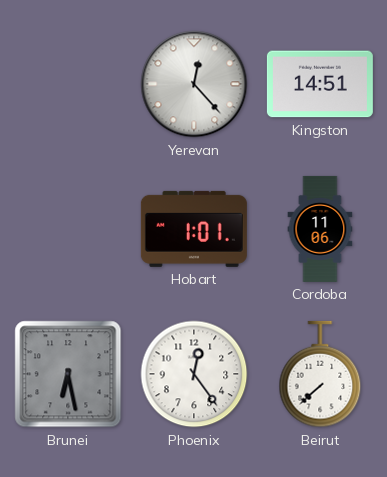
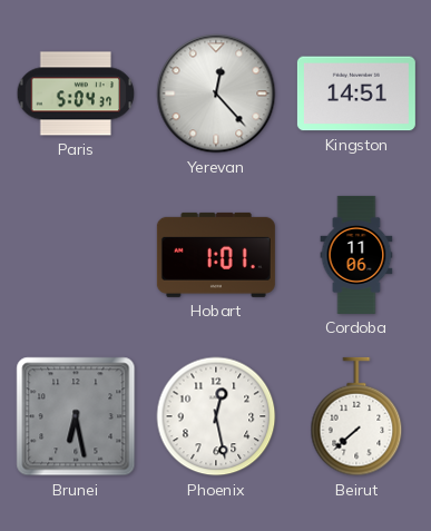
Paris: none -> 5:04 (76, 94)
Phoenix: 12:24 -> 12:28 (216, 416)
